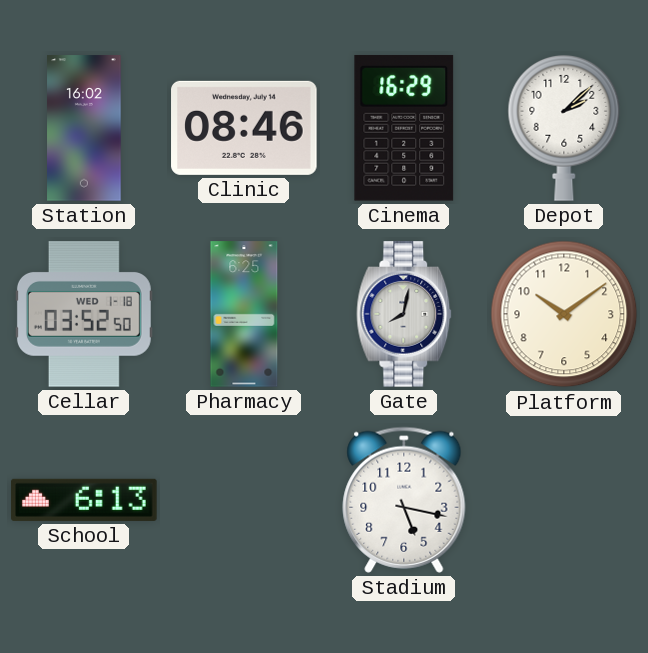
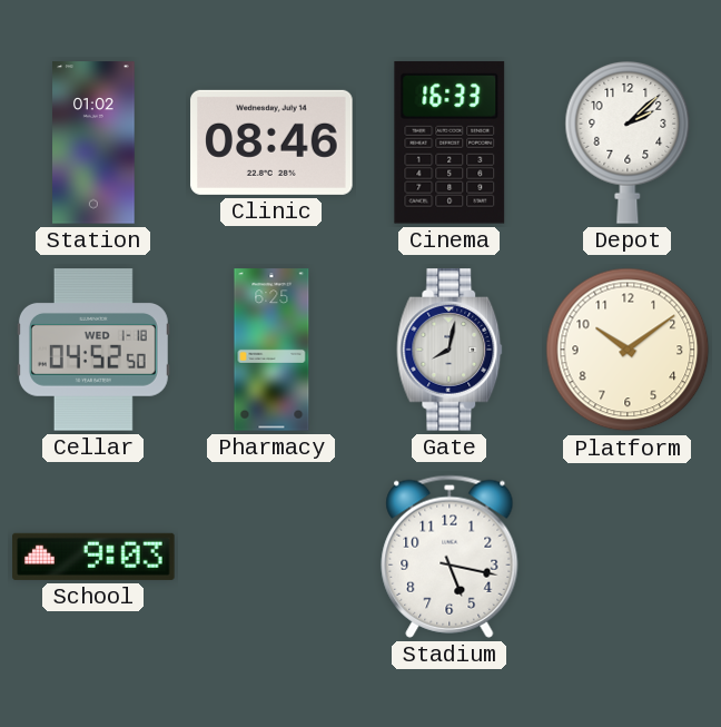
Station: 16:02 -> 01:02 (93, 143)
Cinema: 16:29 -> 16:33 (450, 143)
Cellar: 03:52 -> 04:52 (93, 350)
School: 6:13 -> 9:03 (93, 557)
